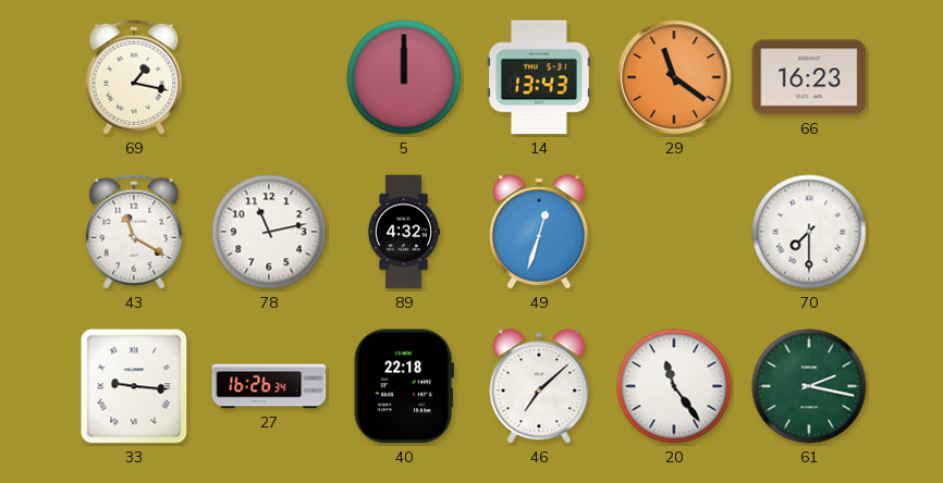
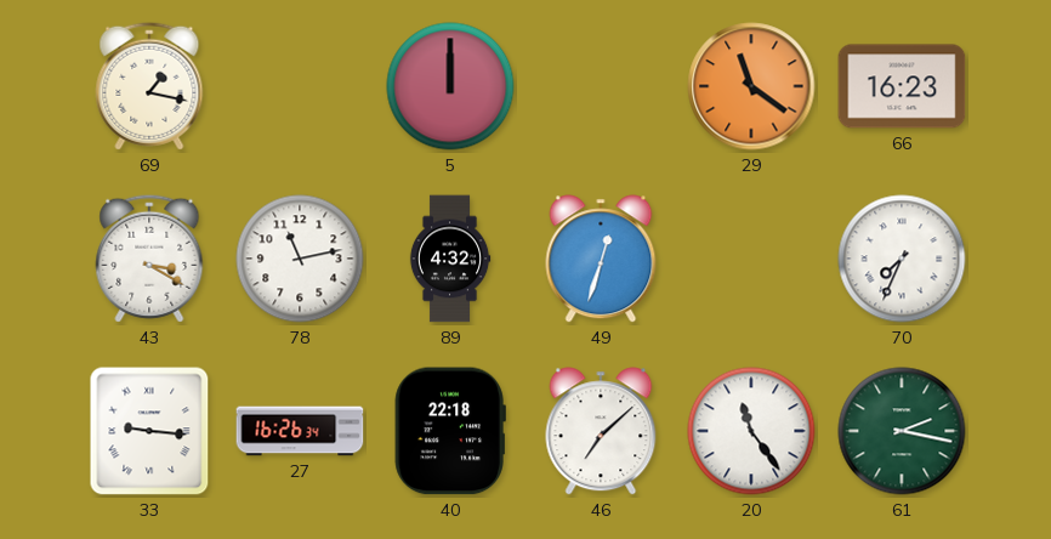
14: 13:43 -> none (540, 77)
43: 11:20 -> 3:20 (149, 259)
70: 7:30 -> 7:34 (902, 259)
